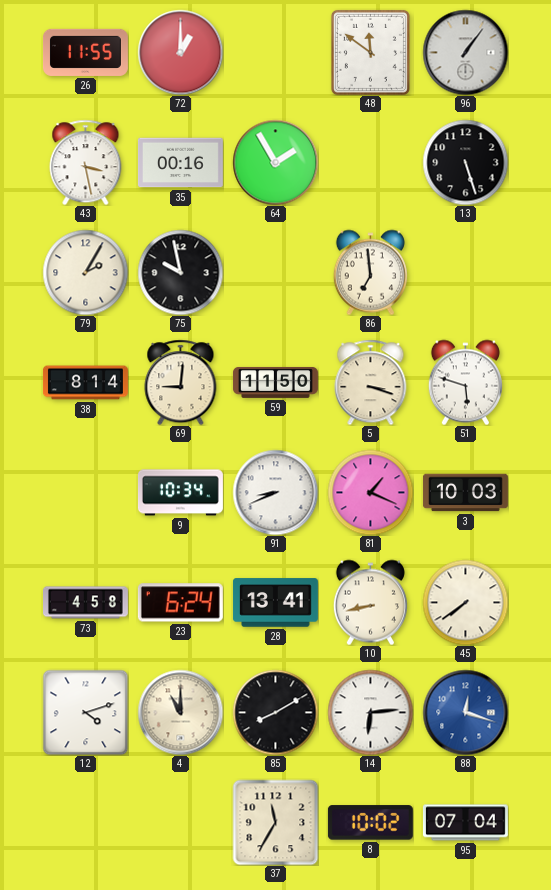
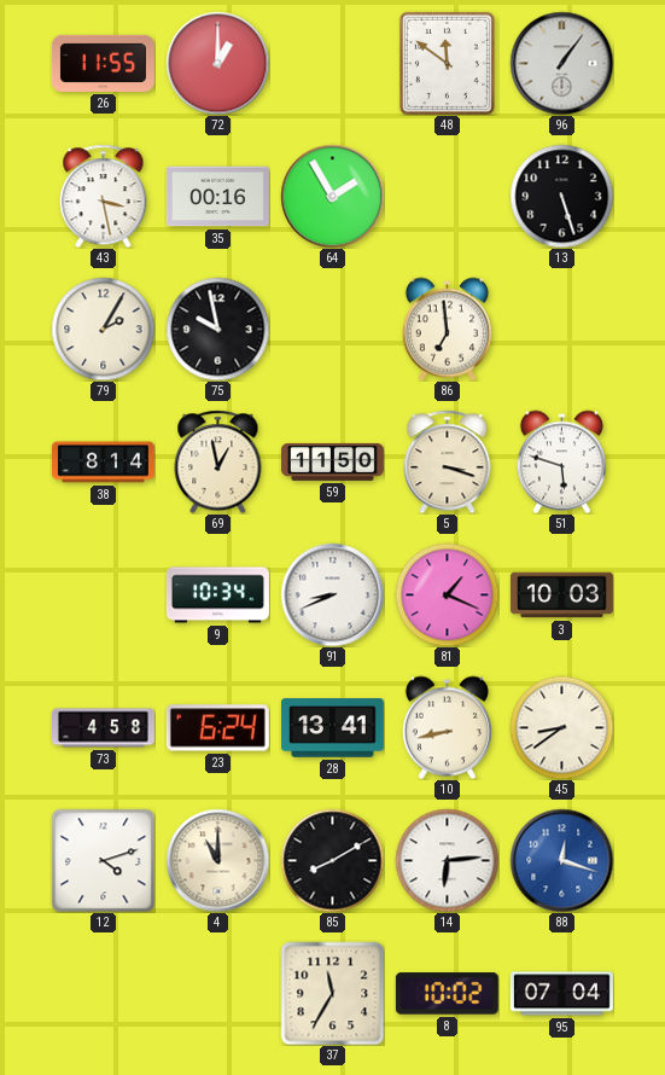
69: 9:01 -> 12:58 (218, 461)
45: 7:39 -> 8:39 (561, 727)
